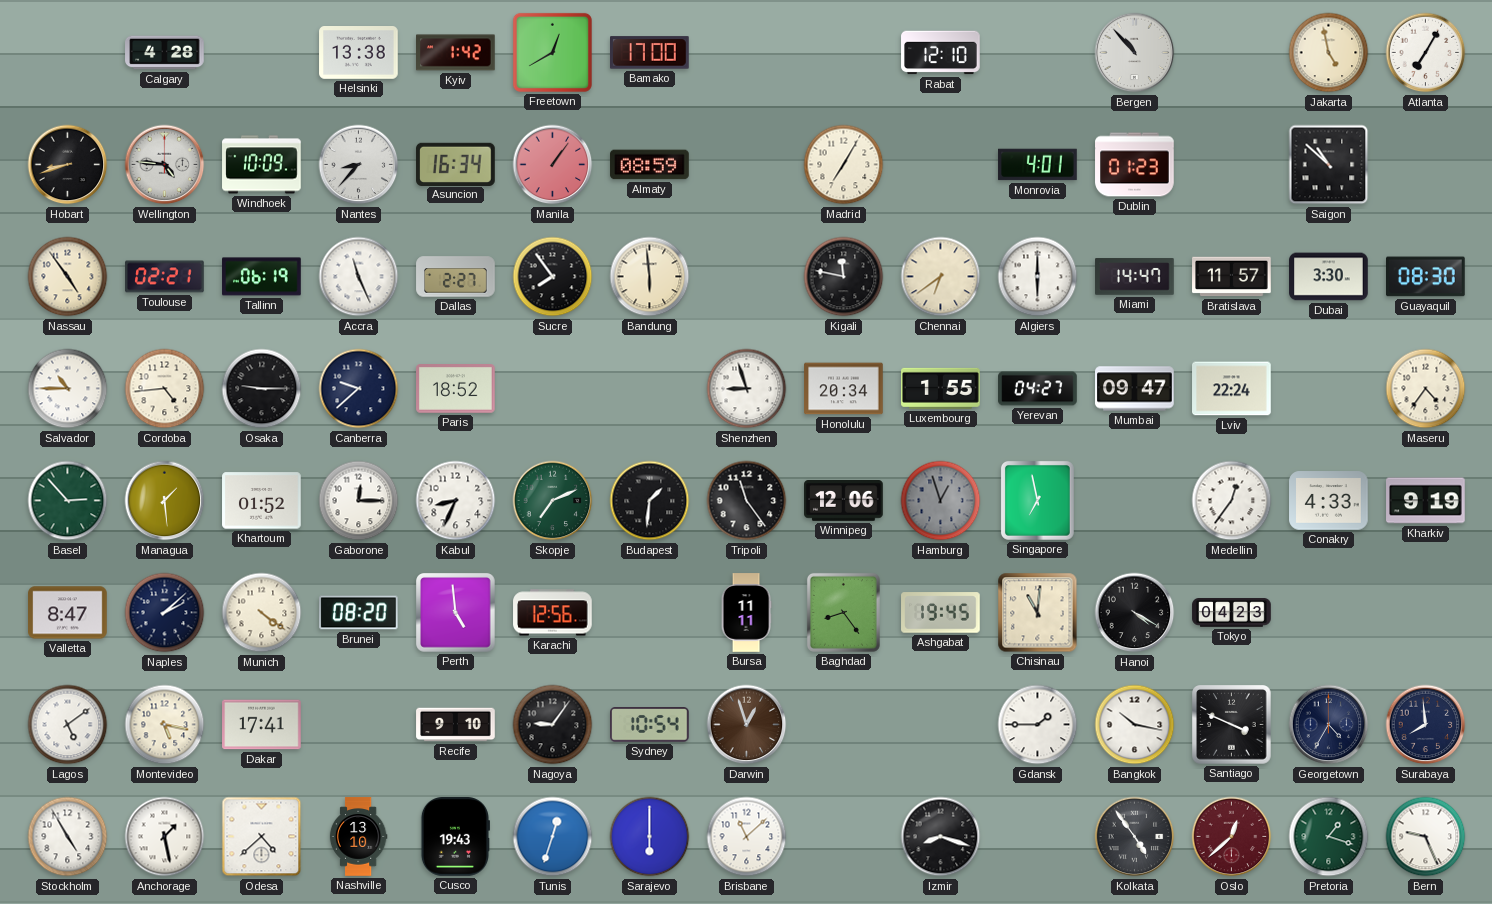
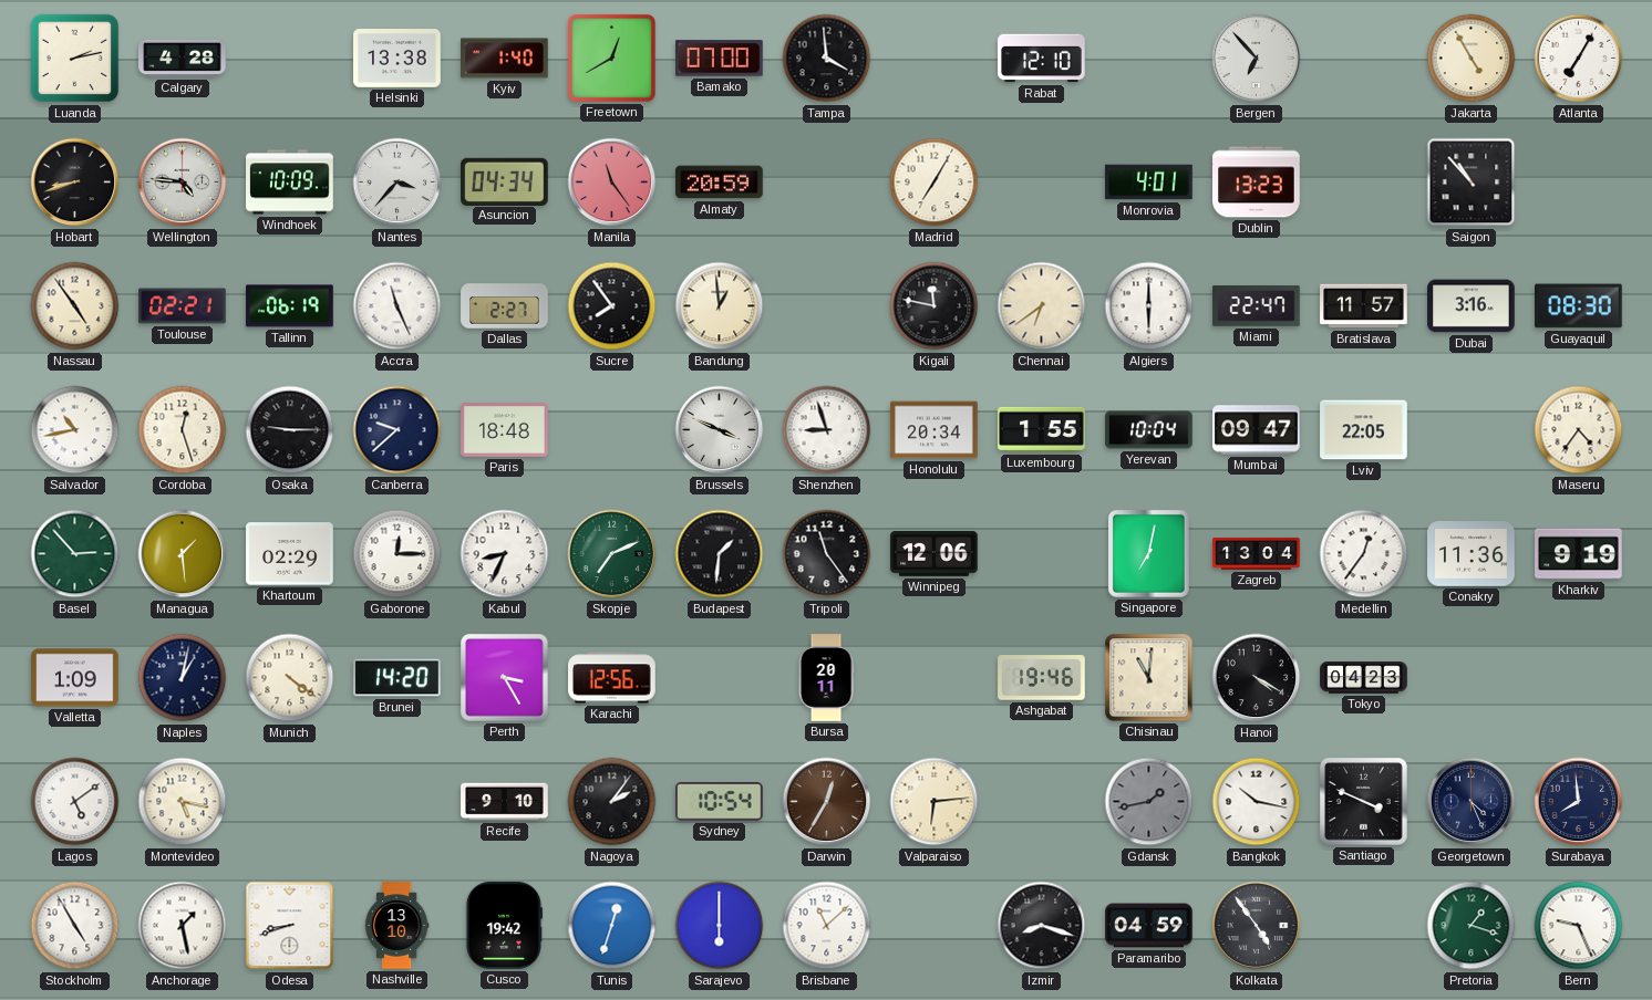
Luanda: none -> 2:13 (75, 59)
Kyiv: 1:42 -> 1:40 (505, 59)
Bamako: 17:00 -> 07:00 (720, 59)
Tampa: none -> 3:59 (827, 59)
Bergen: 10:53 -> 6:53 (1257, 59)
Jakarta: 4:58 -> 4:55 (1472, 59)
Nantes: 8:37 -> 3:37 (397, 183)
Asuncion: 16:34 -> 04:34 (505, 181)
Manila: 1:06 -> 11:24 (612, 183)
Almaty: 08:59 -> 20:59 (720, 183)
Dublin: 01:23 -> 13:23 (1257, 183)
Saigon: 10:52 -> 10:53 (1472, 183)
Bandung: 5:59 -> 12:59 (720, 306)
Miami: 14:47 -> 22:47 (1257, 306)
Dubai: 3:30 -> 3:16 (1472, 306)
Salvador: 10:45 -> 10:43 (75, 430)
Cordoba: 4:44 -> 12:27 (183, 430)
Paris: 18:52 -> 18:48 (505, 430)
Brussels: none -> 3:49 (720, 430)
Yerevan: 04:27 -> 10:04 (1149, 430)
Lviv: 22:24 -> 22:05 (1364, 430)
Khartoum: 01:52 -> 02:29 (290, 554)
Hamburg: 12:57 -> none (941, 501)
Singapore: 6:58 -> 7:02 (1148, 553)
Zagreb: none -> 13:04 (1257, 553)
Conakry: 4:33 -> 11:36 (1472, 554)
Valletta: 8:47 -> 1:09 (75, 678)
Naples: 2:08 -> 1:02 (183, 678)
Brunei: 08:20 -> 14:20 (397, 678)
Perth: 4:59 -> 3:25 (505, 678)
Bursa: 11:11 -> 20:11 (826, 678)
Baghdad: 8:24 -> none (843, 612)
Ashgabat: 19:45 -> 19:46 (1042, 678)
Dakar: 17:41 -> none (262, 725)
Nagoya: 9:06 -> 2:06 (612, 802)
Darwin: 12:57 -> 12:35 (827, 802)
Valparaiso: none -> 6:14 (935, 802)
Gdansk: 1:45 -> 1:43 (1149, 802)
Gdansk dial: white -> grey (1149, 802)
Georgetown: 4:35 -> 4:26 (1472, 802)
Odesa: 4:38 -> 8:42 (290, 926)
Cusco: 19:43 -> 19:42 (504, 926)
Paramaribo: none -> 04:59 (1149, 926)
Oslo: 12:38 -> none (1232, 837)
